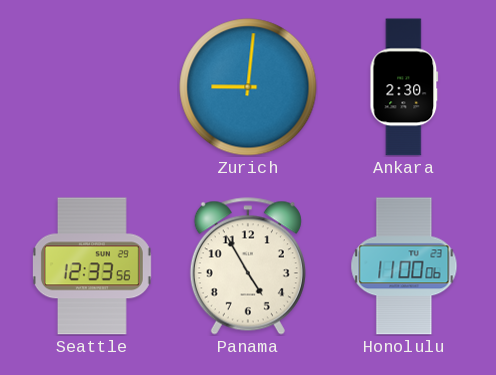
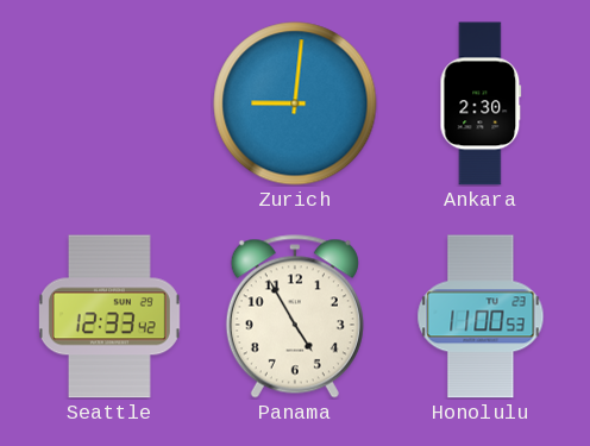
Seattle: 12:33:56 -> 12:33:42 (109, 316)
Honolulu: 11:00:06 -> 11:00:53 (481, 316)
